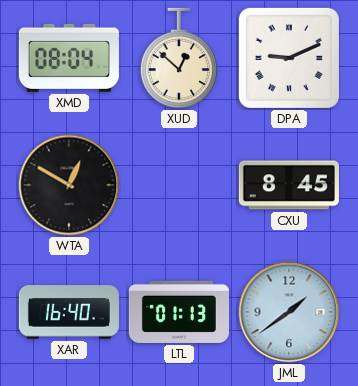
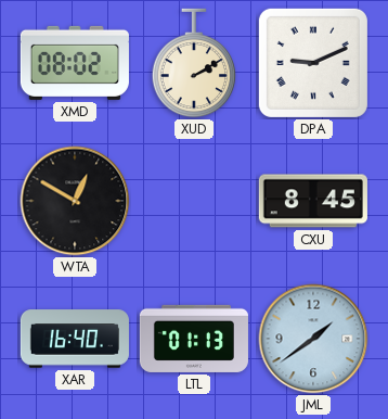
XMD: 08:04 -> 08:02 (75, 63)
XUD: 12:52 -> 2:10 (194, 63)
